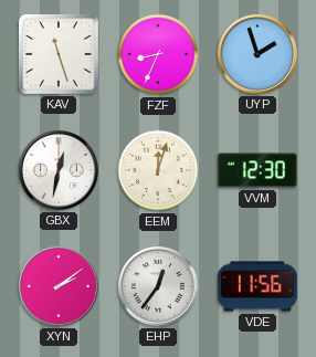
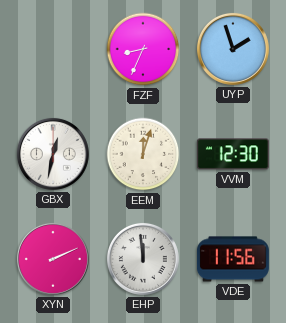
KAV: 11:27 -> none (59, 54)
XYN: 2:09 -> 2:11 (53, 259)
EHP: 12:36 -> 11:59 (143, 259)
